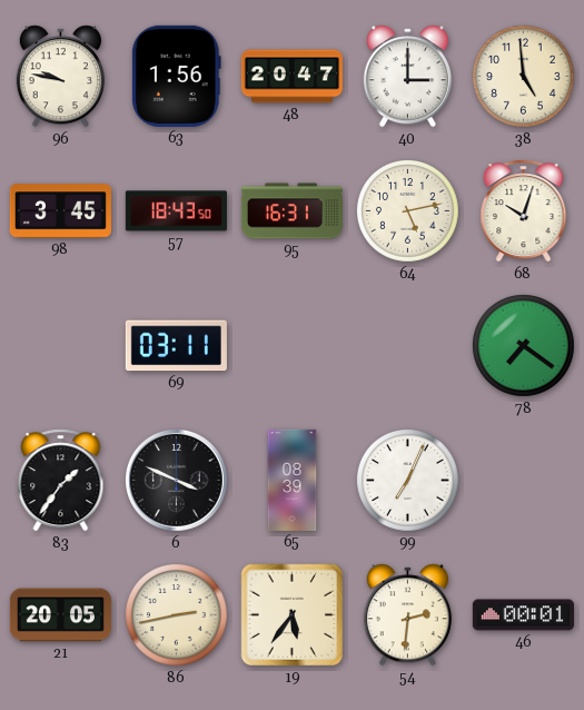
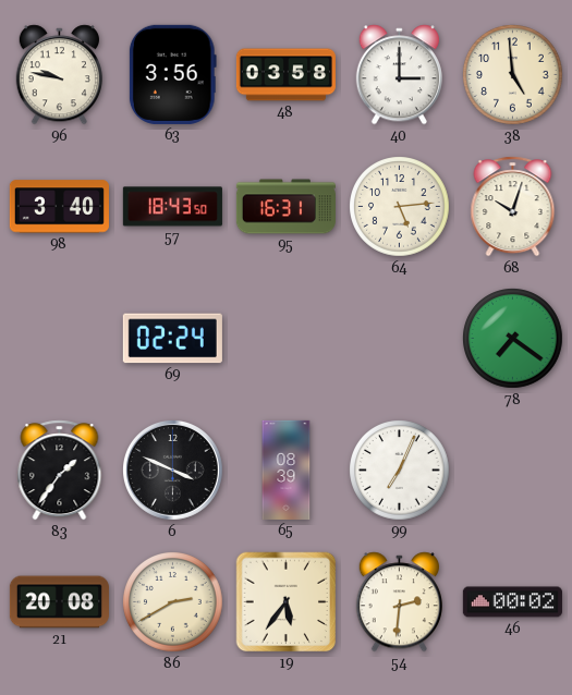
63: 1:56 -> 3:56 (172, 74)
48: 20:47 -> 03:58 (285, 75)
98: 3:45 -> 3:40 (59, 207)
64: 5:13 -> 5:14 (400, 207)
69: 03:11 -> 02:24 (172, 339)
21: 20:05 -> 20:08 (59, 602)
86: 2:43 -> 2:40 (173, 602)
46: 00:01 -> 00:02 (512, 602)
